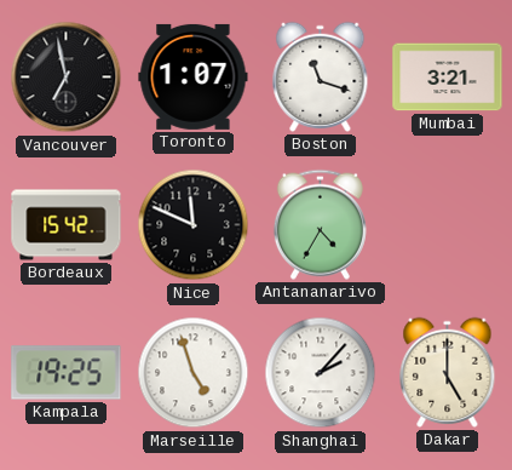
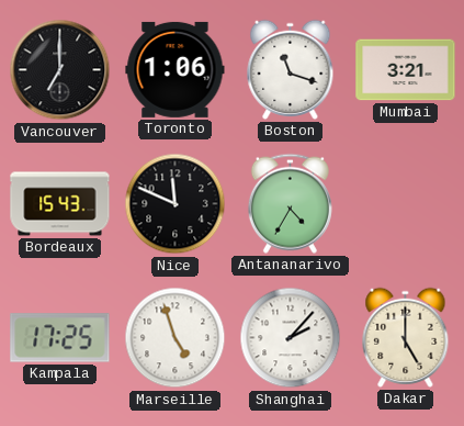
Vancouver: 6:58 -> 7:00 (60, 70)
Toronto: 1:07 -> 1:06 (176, 69)
Bordeaux: 15:42 -> 15:43 (60, 204)
Kampala: 19:25 -> 17:25 (60, 338)
